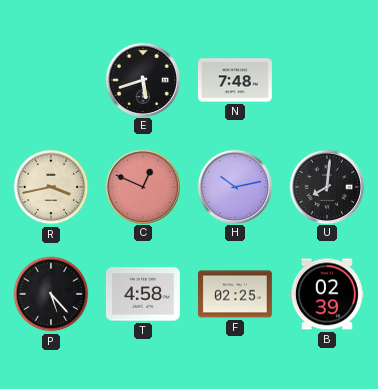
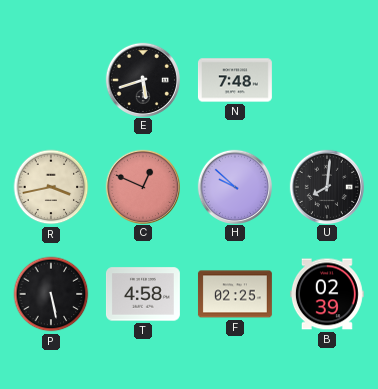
H: 10:13 -> 9:52 (234, 186)
P: 5:23 -> 5:28 (51, 294)
